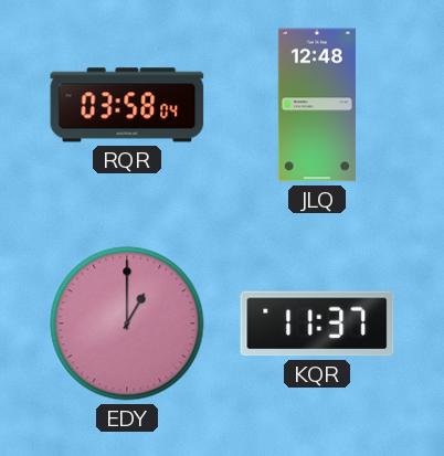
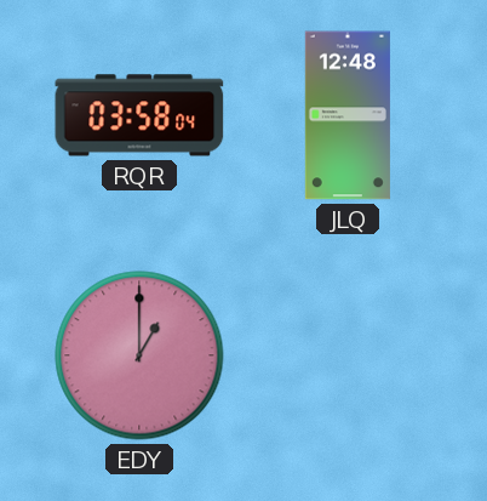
KQR: 11:37 -> none (317, 324)
